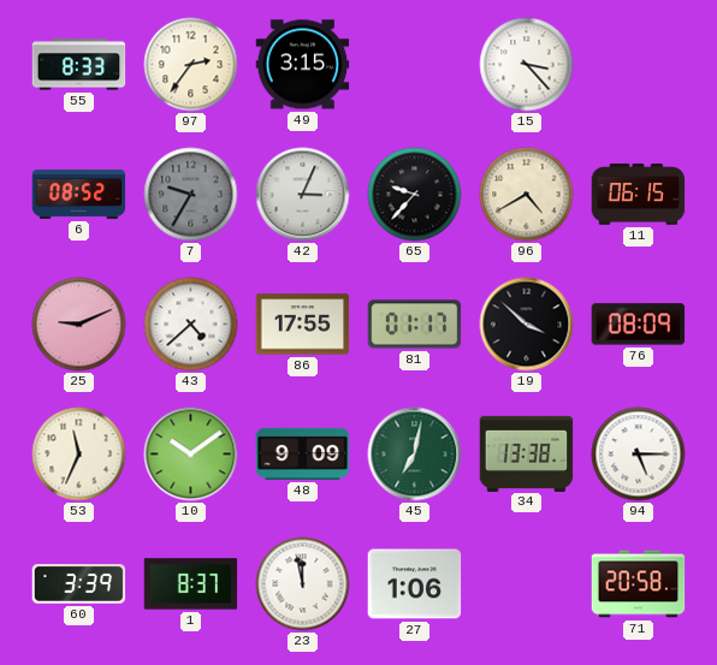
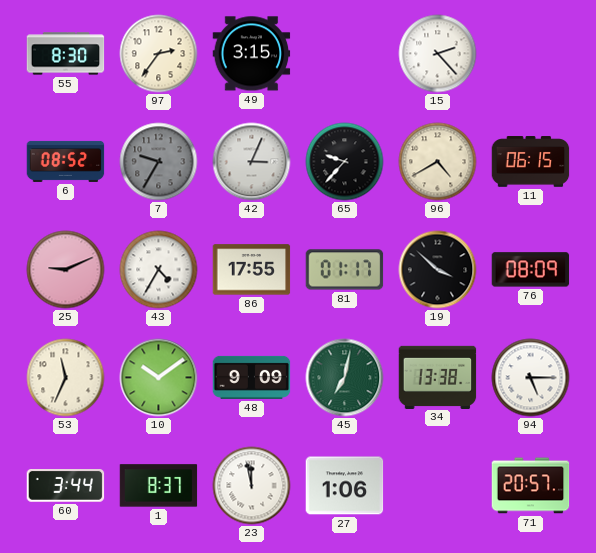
55: 8:33 -> 8:30 (66, 54)
15: 3:23 -> 2:23 (438, 54)
43: 4:38 -> 4:35 (159, 270)
60: 3:39 -> 3:44 (66, 486)
71: 20:58 -> 20:57 (531, 486)
